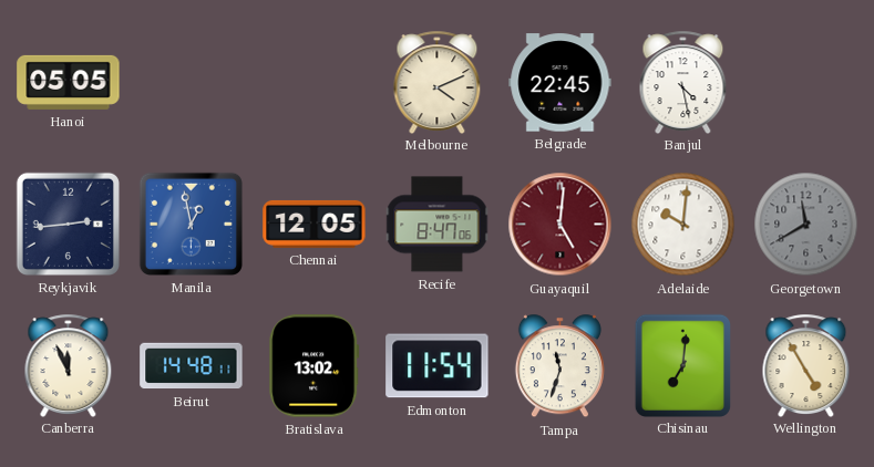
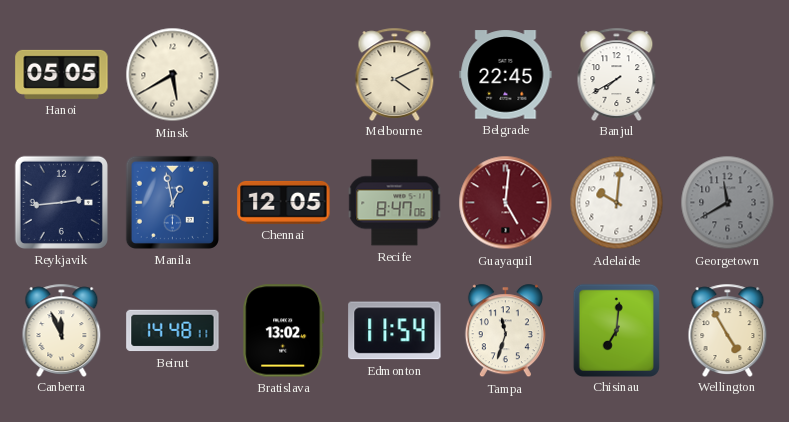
Minsk: none -> 5:40 (173, 75)
Banjul: 4:28 -> 7:40 (617, 74)
